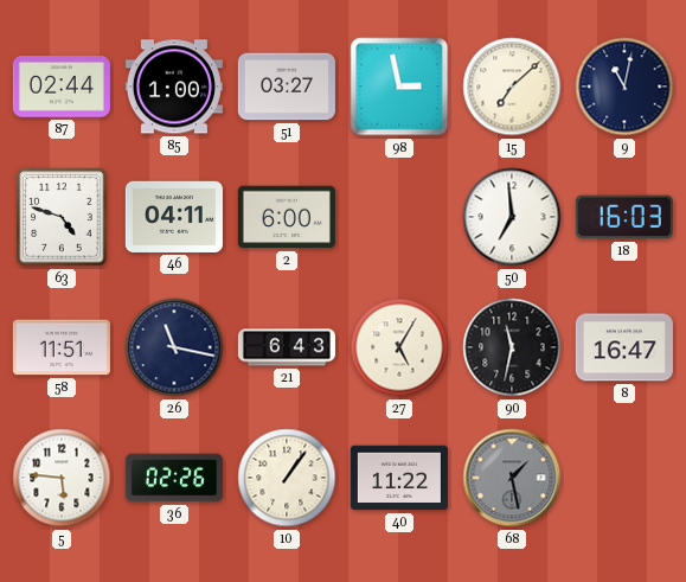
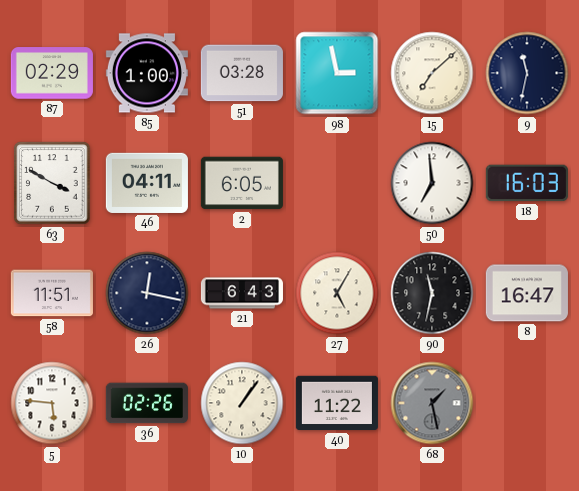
87: 02:44 -> 02:29 (52, 73)
51: 03:27 -> 03:28 (242, 73)
9: 11:02 -> 11:32 (527, 73)
63: 4:48 -> 3:50 (52, 183)
2: 6:00 -> 6:05 (242, 183)
26: 11:17 -> 12:17 (147, 293)
